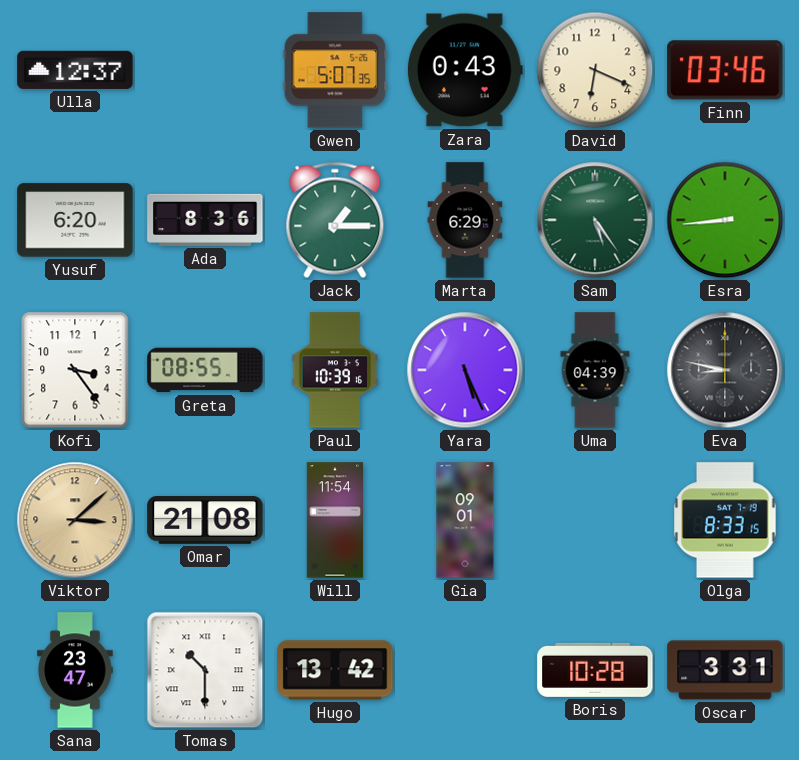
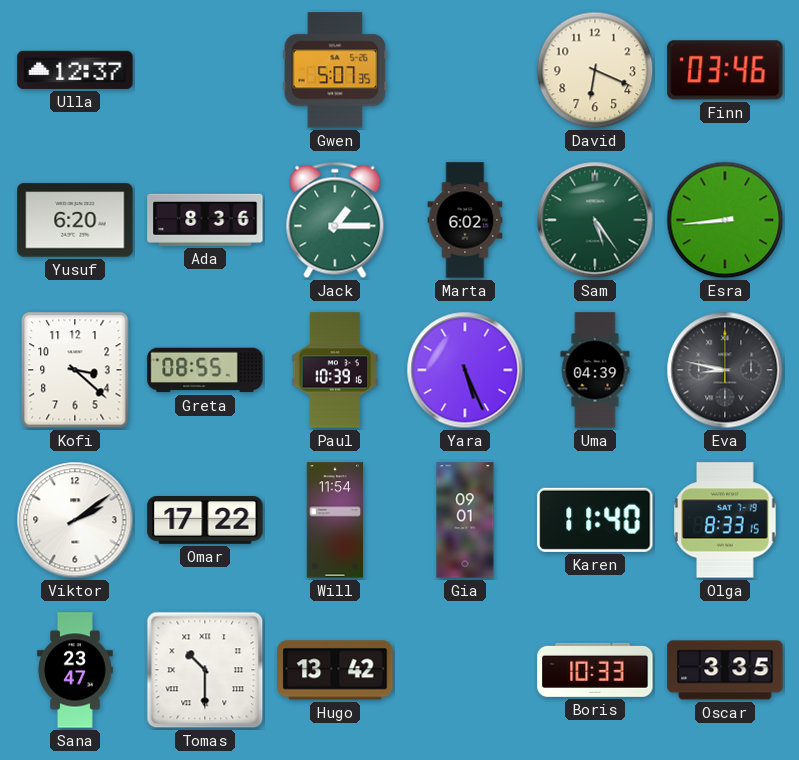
Zara: 0:43 -> none (465, 70)
Marta: 6:29 -> 6:02 (465, 220)
Kofi: 3:24 -> 3:22 (75, 370)
Viktor: 3:08 -> 2:09 (75, 520)
Viktor dial: champagne -> white (75, 520)
Omar: 21:08 -> 17:22 (205, 521)
Karen: none -> 11:40 (595, 520)
Boris: 10:28 -> 10:33 (595, 670)
Oscar: 3:31 -> 3:35 (725, 670)
